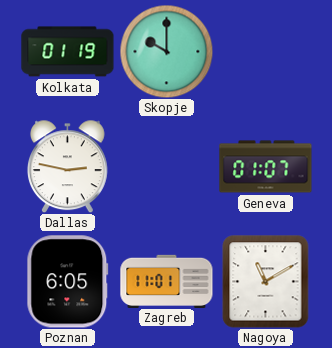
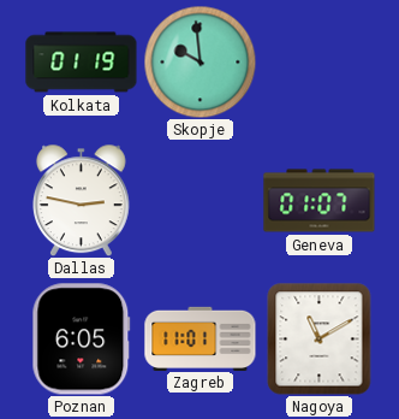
Skopje: 10:00 -> 9:59 (199, 61)
